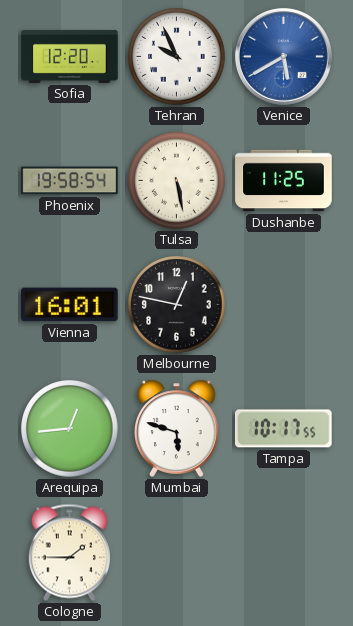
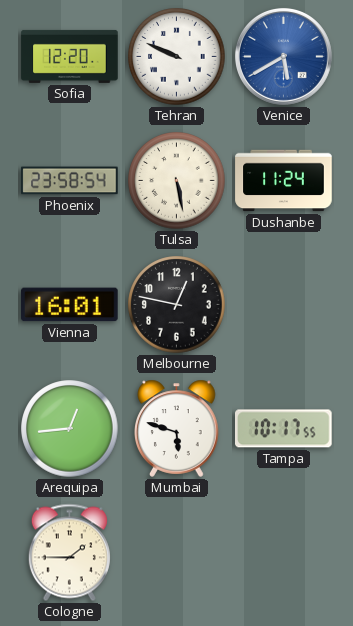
Tehran: 9:56 -> 9:49 (177, 57)
Phoenix: 19:58 -> 23:58 (70, 181)
Dushanbe: 11:25 -> 11:24 (284, 181)
